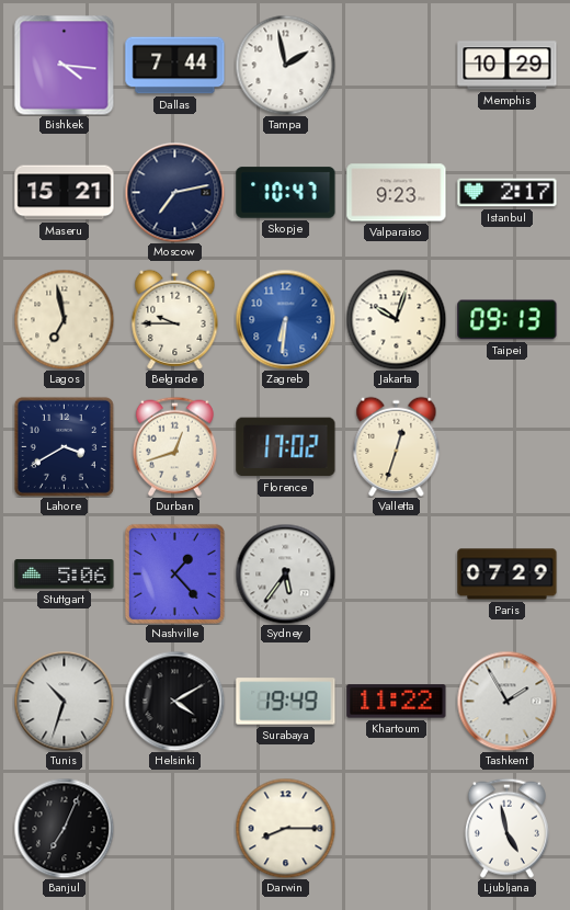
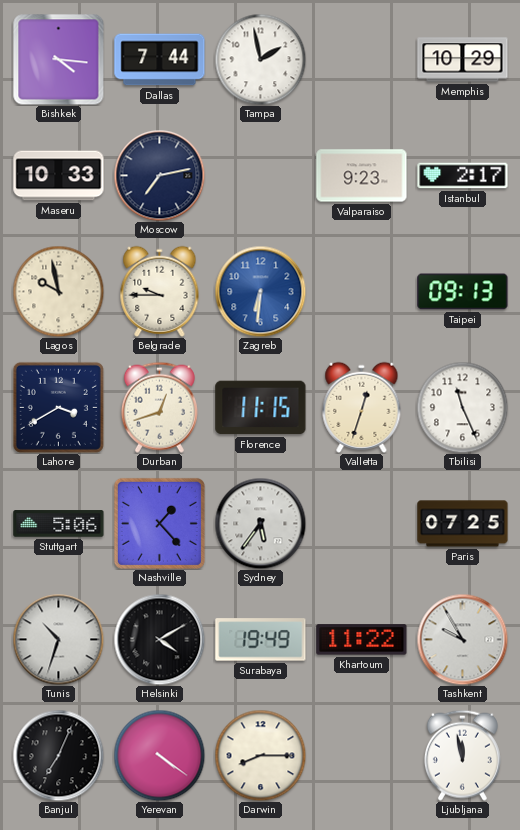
Maseru: 15:21 -> 10:33 (59, 176)
Skopje: 10:47 -> none (286, 193)
Lagos: 6:58 -> 9:58 (58, 291)
Jakarta: 10:03 -> none (396, 319)
Florence: 17:02 -> 11:15 (261, 408)
Tbilisi: none -> 11:26 (462, 407)
Paris: 07:29 -> 07:25 (463, 524)
Tashkent: 1:55 -> 9:55 (462, 639)
Yerevan: none -> 4:21 (159, 755)
Ljubljana: 4:58 -> 11:58 (462, 755)
